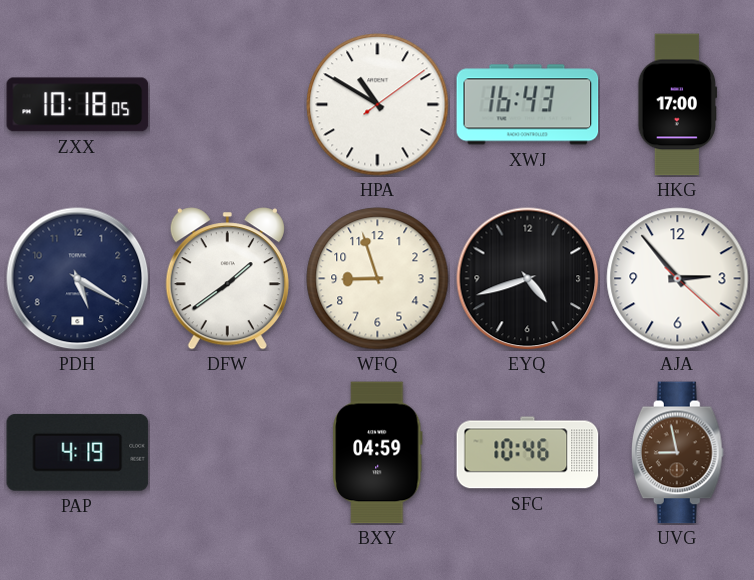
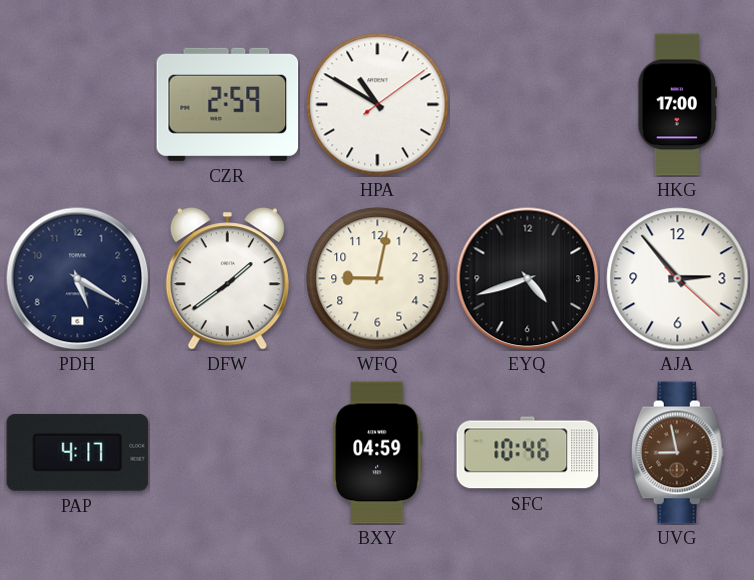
ZXX: 10:18 -> none (78, 105)
CZR: none -> 2:59 (228, 104)
XWJ: 16:43 -> none (528, 105)
WFQ: 8:57 -> 9:02 (378, 279)
PAP: 4:19 -> 4:17 (78, 452)
